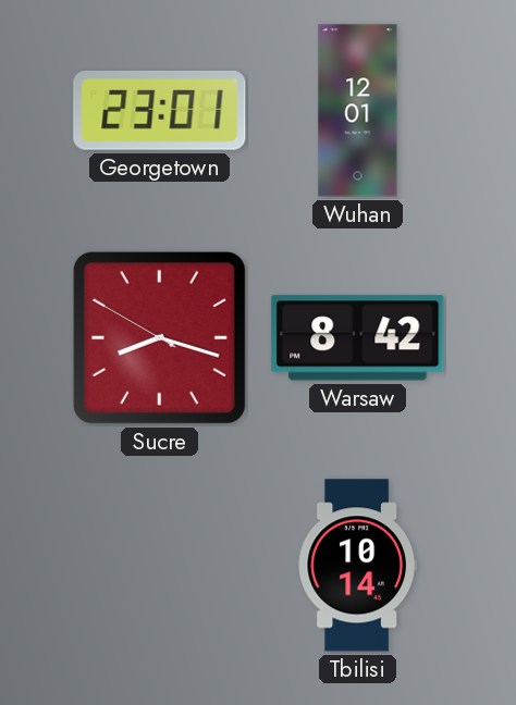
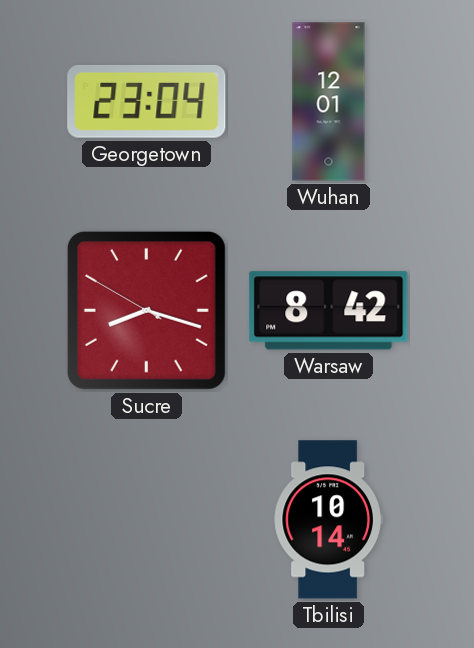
Georgetown: 23:01 -> 23:04 (147, 102)
